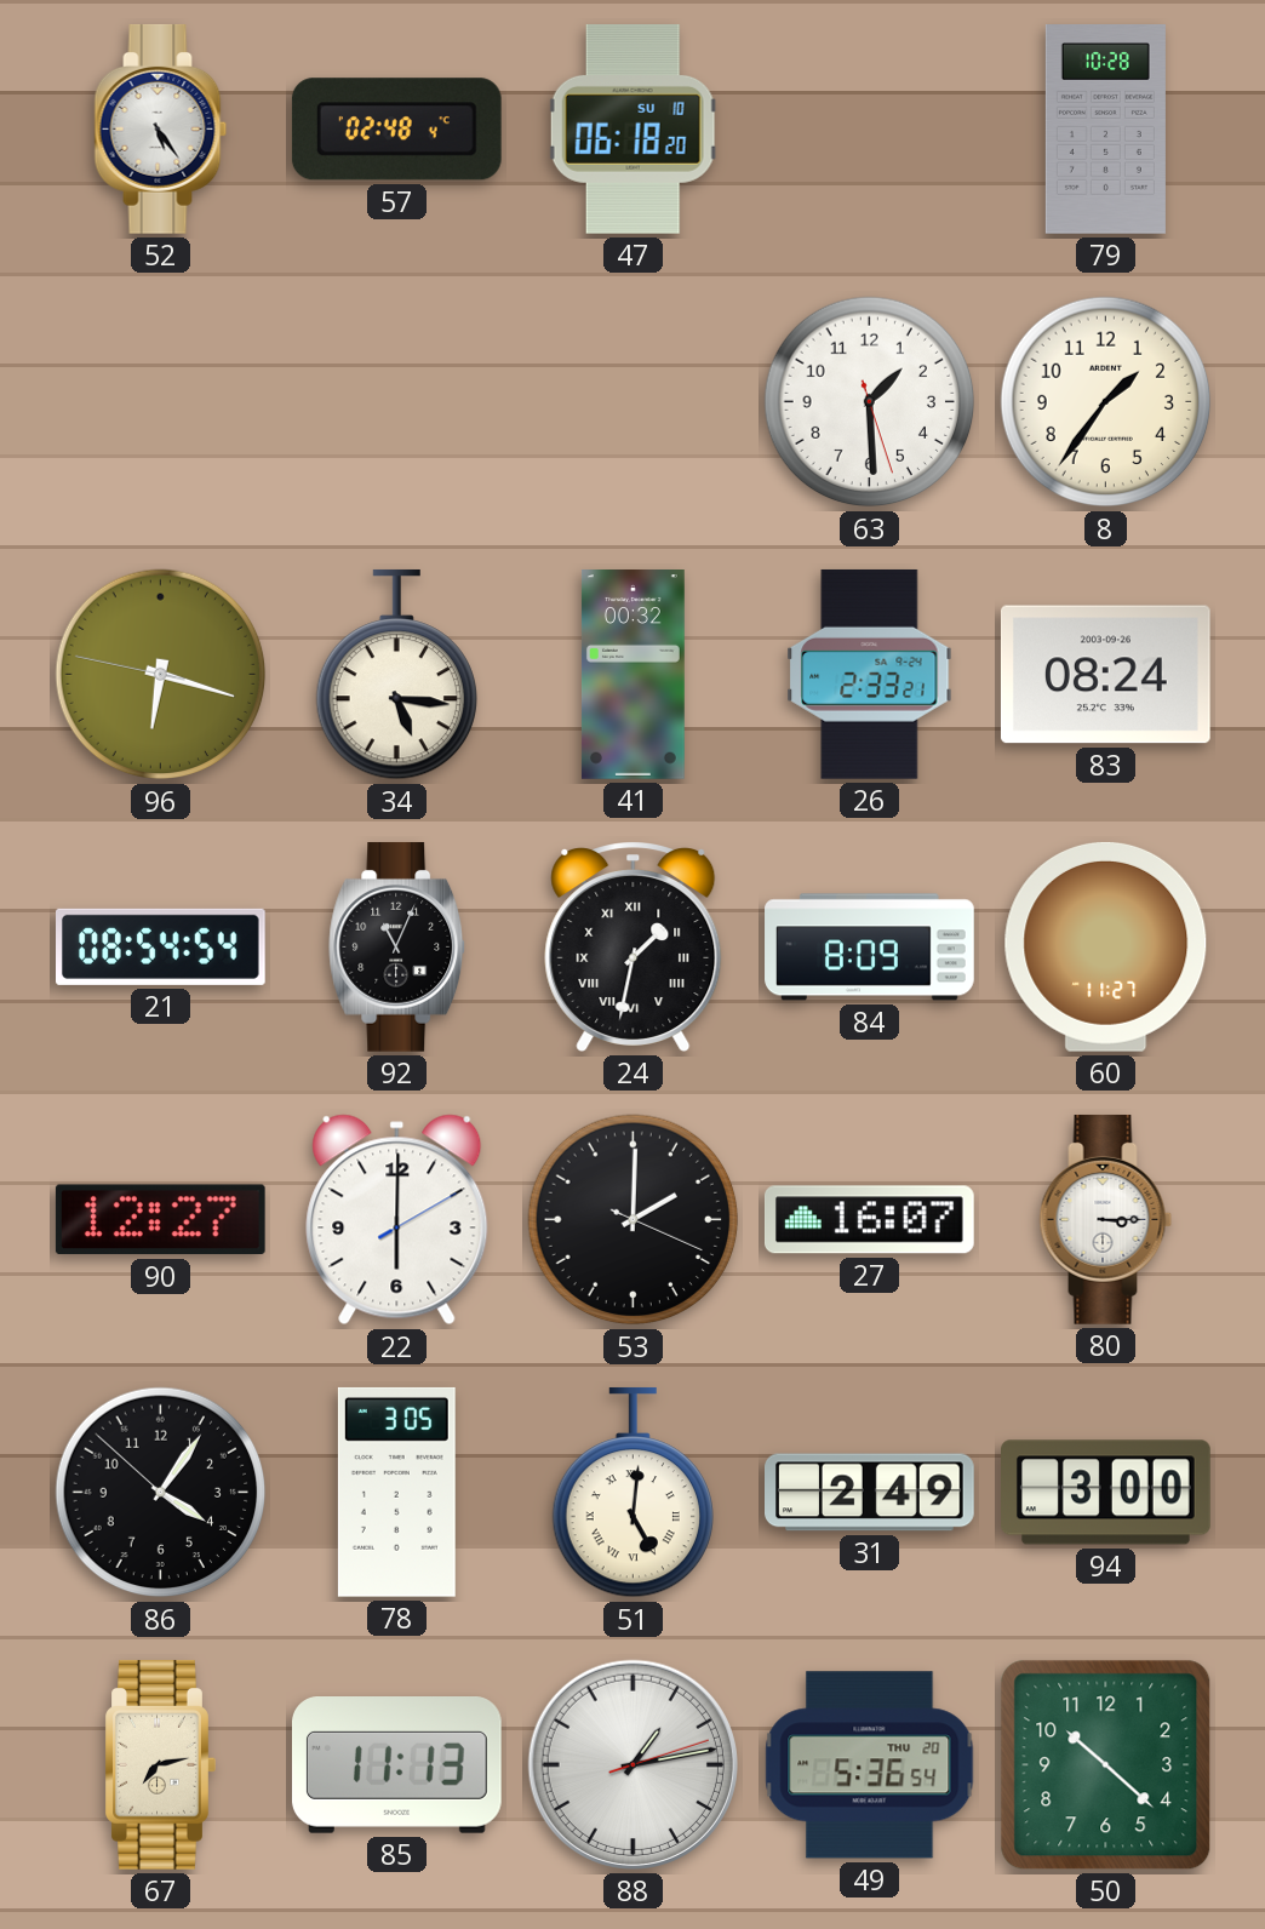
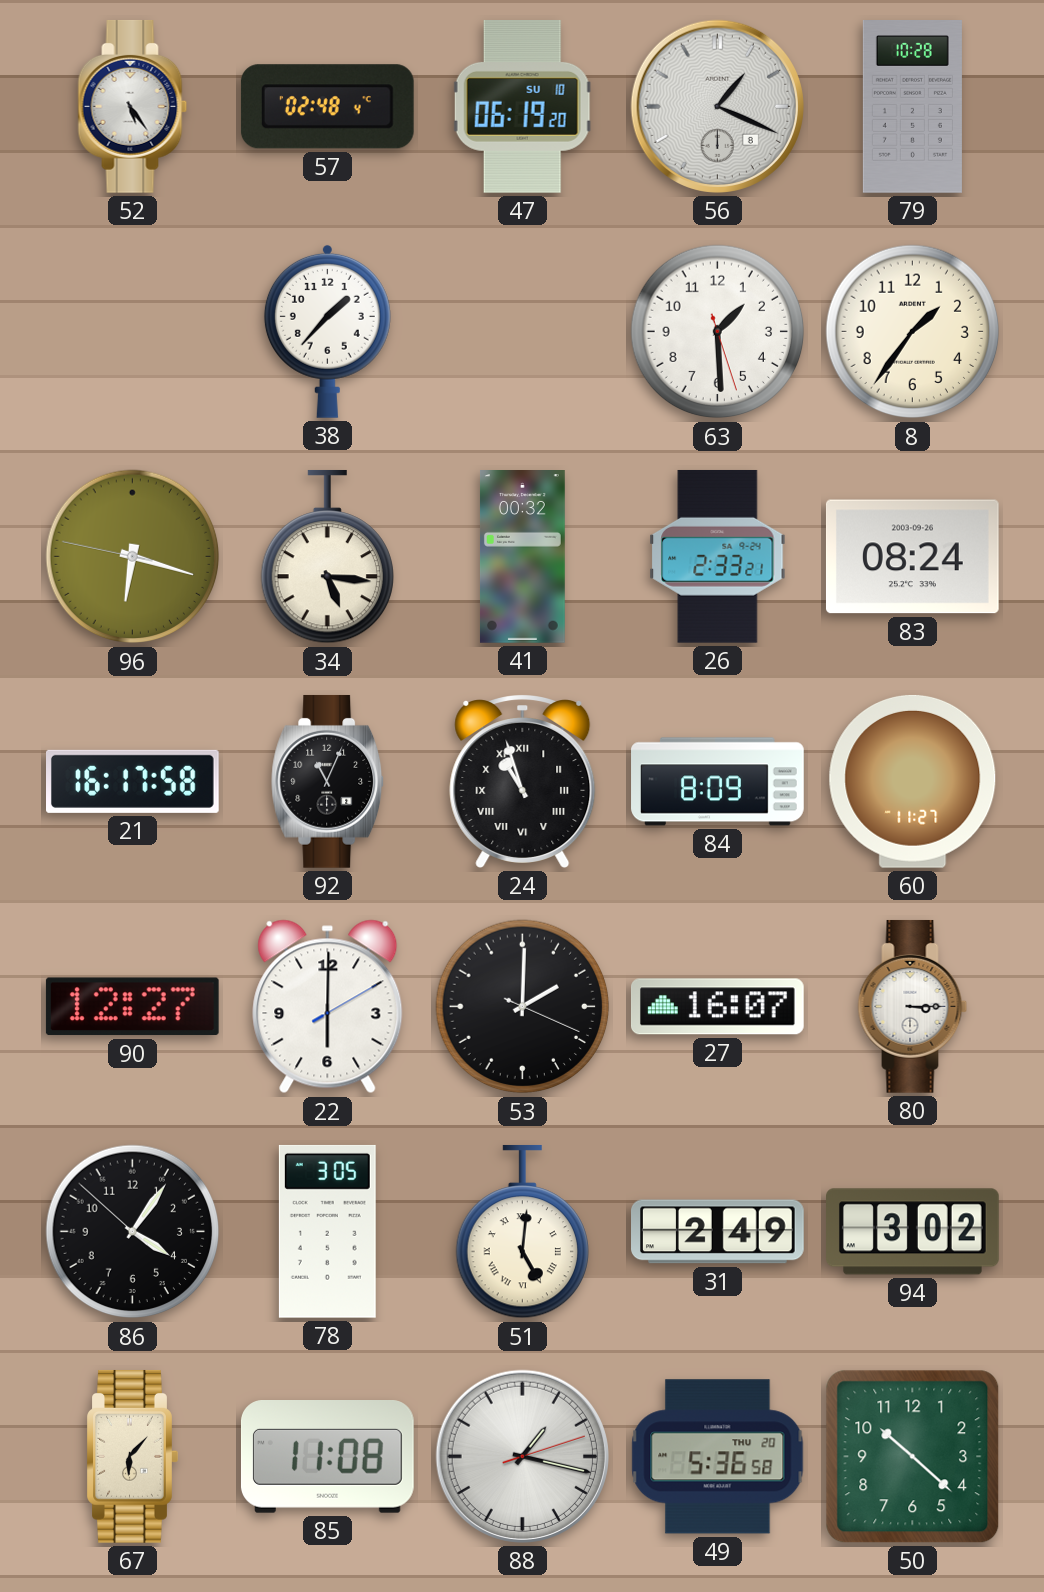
47: 06:18 -> 06:19 (522, 106)
56: none -> 1:19 (717, 106)
38: none -> 1:37 (327, 331)
21: 08:54 -> 16:17 (133, 781)
24: 1:32 -> 10:57 (523, 782)
94: 3:00 -> 3:02 (913, 1232)
67: 7:13 -> 6:07 (132, 1456)
85: 11:13 -> 11:08 (327, 1457)
88: 1:13 -> 1:17 (522, 1456)
49: 5:36:54 -> 5:36:58 (718, 1457)
